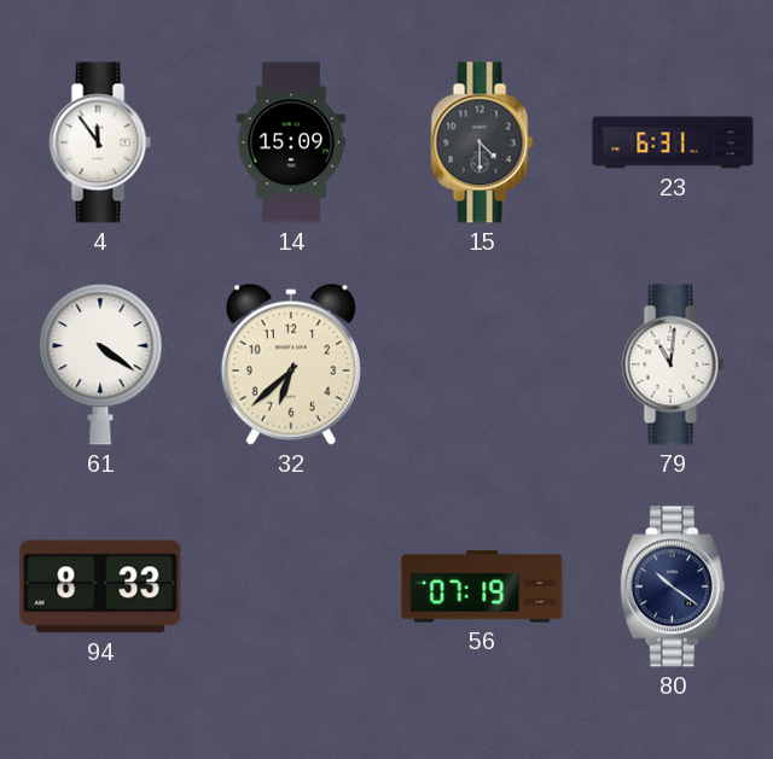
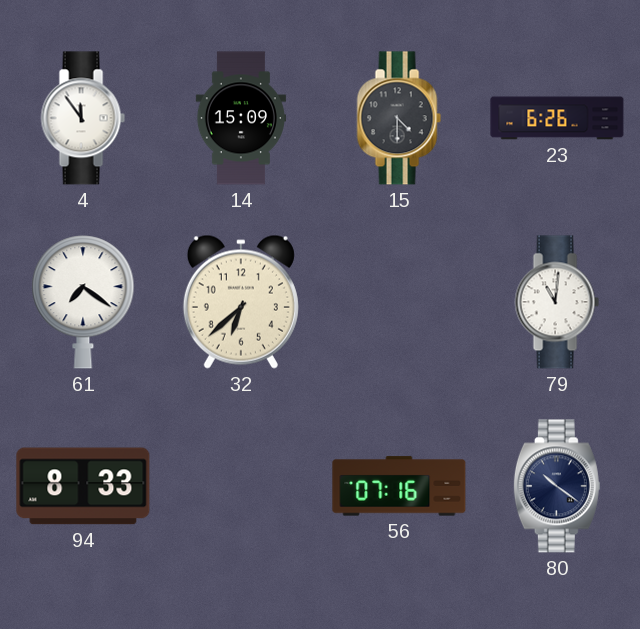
23: 6:31 -> 6:26 (557, 118)
61: 4:21 -> 7:21 (83, 302)
56: 07:19 -> 07:16 (399, 486)
